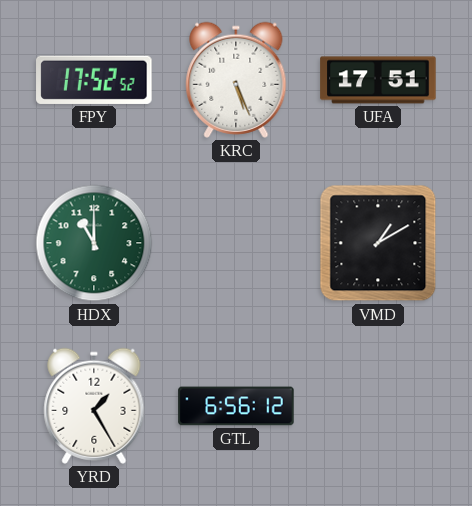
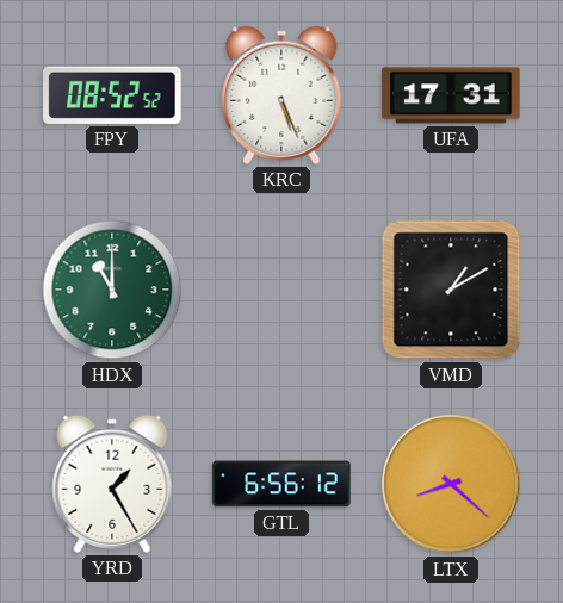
FPY: 17:52 -> 08:52 (112, 95)
UFA: 17:51 -> 17:31 (451, 95)
LTX: none -> 8:22 (451, 484)
